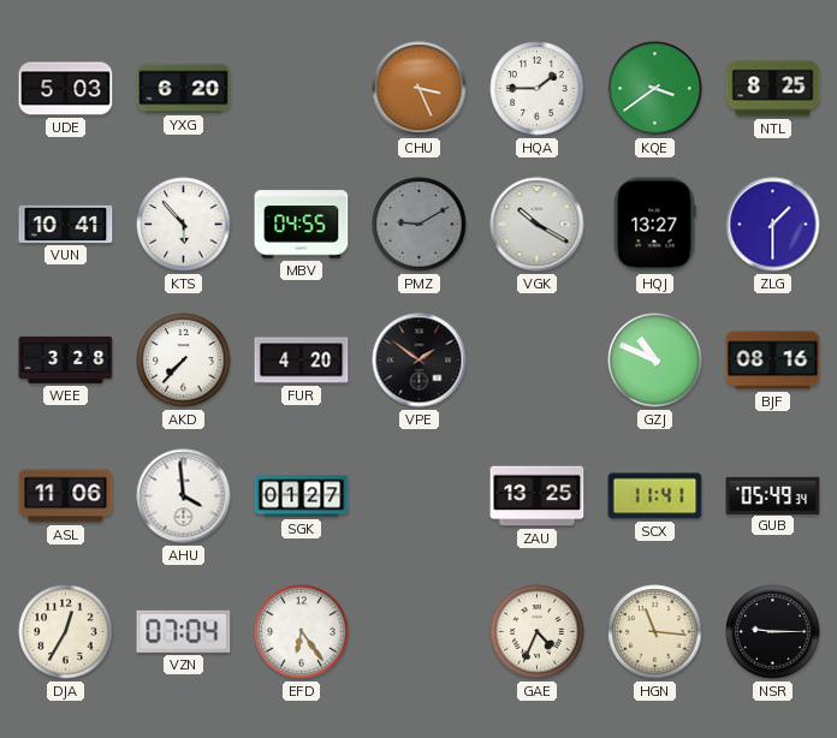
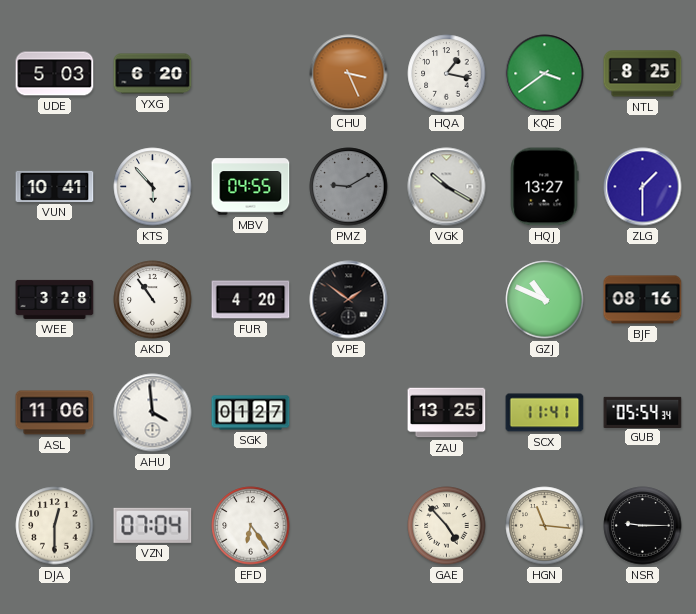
HQA: 1:45 -> 1:17 (447, 74)
AKD: 7:37 -> 10:54 (153, 300)
GUB: 05:49 -> 05:54 (643, 412)
DJA: 12:35 -> 12:30 (55, 526)
GAE: 4:34 -> 4:53 (447, 526)
